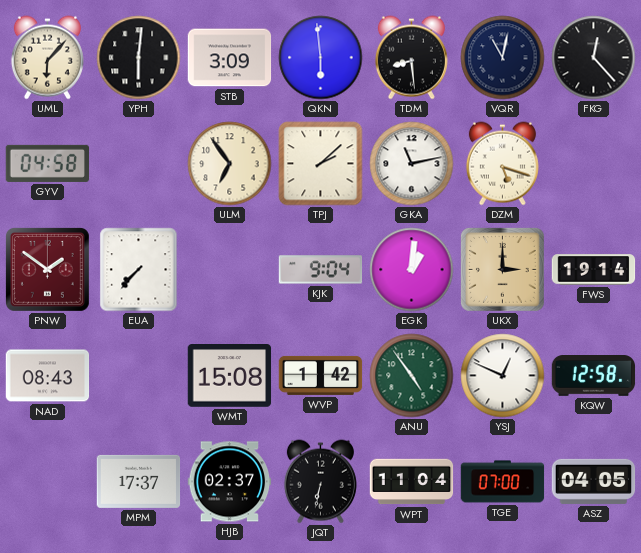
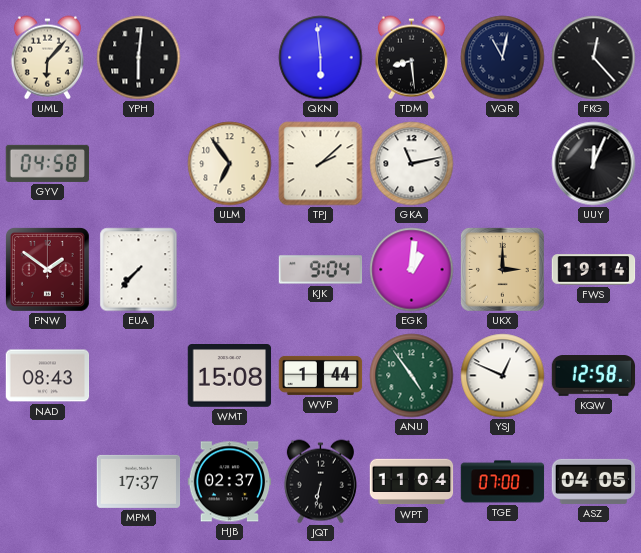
STB: 3:09 -> none (230, 58)
DZM: 5:18 -> none (502, 164)
UUY: none -> 12:04 (594, 164)
WVP: 1:42 -> 1:44 (321, 375)
